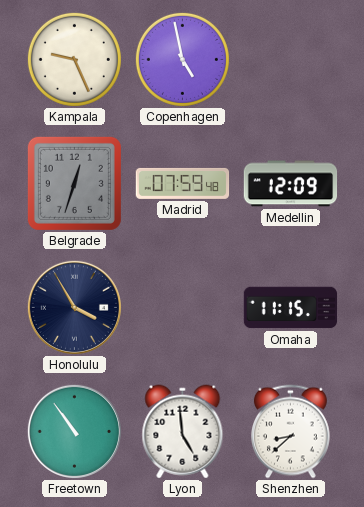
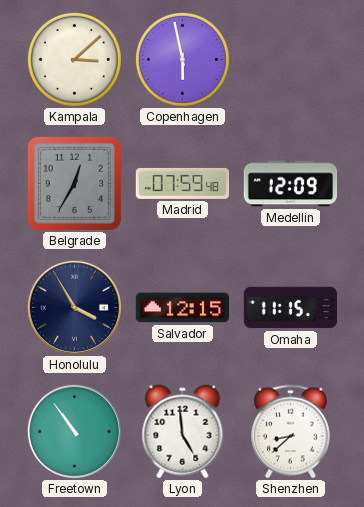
Kampala: 9:26 -> 3:08 (74, 59)
Copenhagen: 4:58 -> 5:58 (182, 59)
Belgrade: 12:33 -> 12:35 (74, 183)
Salvador: none -> 12:15 (183, 308)
